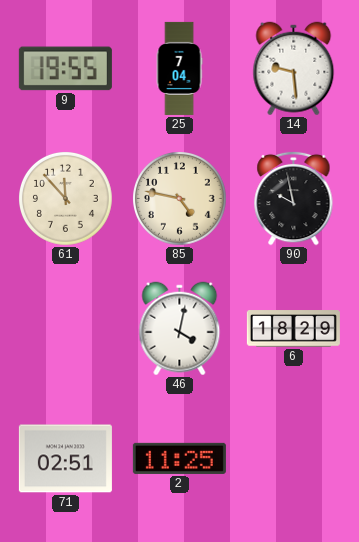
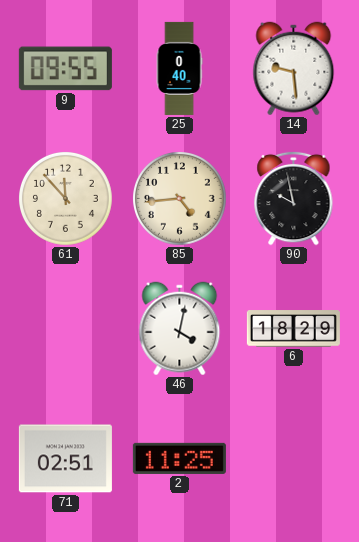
9: 19:55 -> 09:55 (65, 69)
25: 7:04 -> 0:40 (179, 68)
85: 4:47 -> 4:44 (180, 199)
